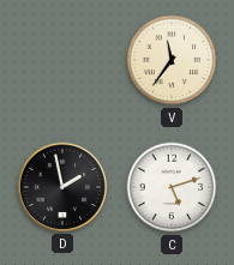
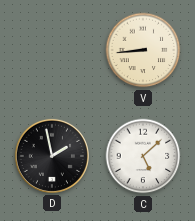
V: 11:36 -> 8:44 (143, 50)
C: 5:12 -> 5:08 (143, 156)
